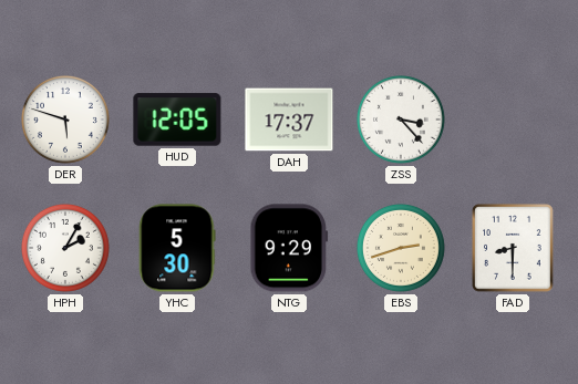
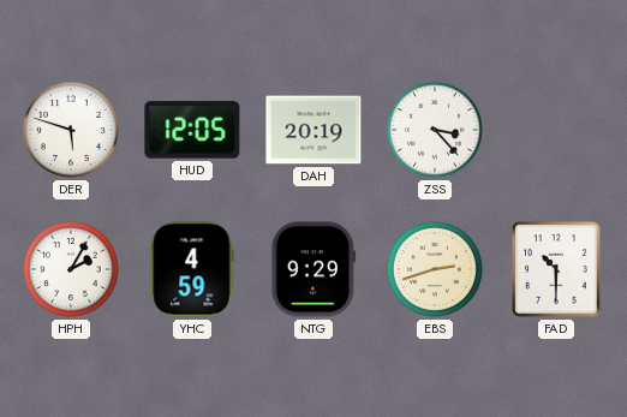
DAH: 17:37 -> 20:19 (313, 130)
YHC: 5:30 -> 4:59 (192, 269)
FAD: 8:30 -> 10:30 (556, 269)
